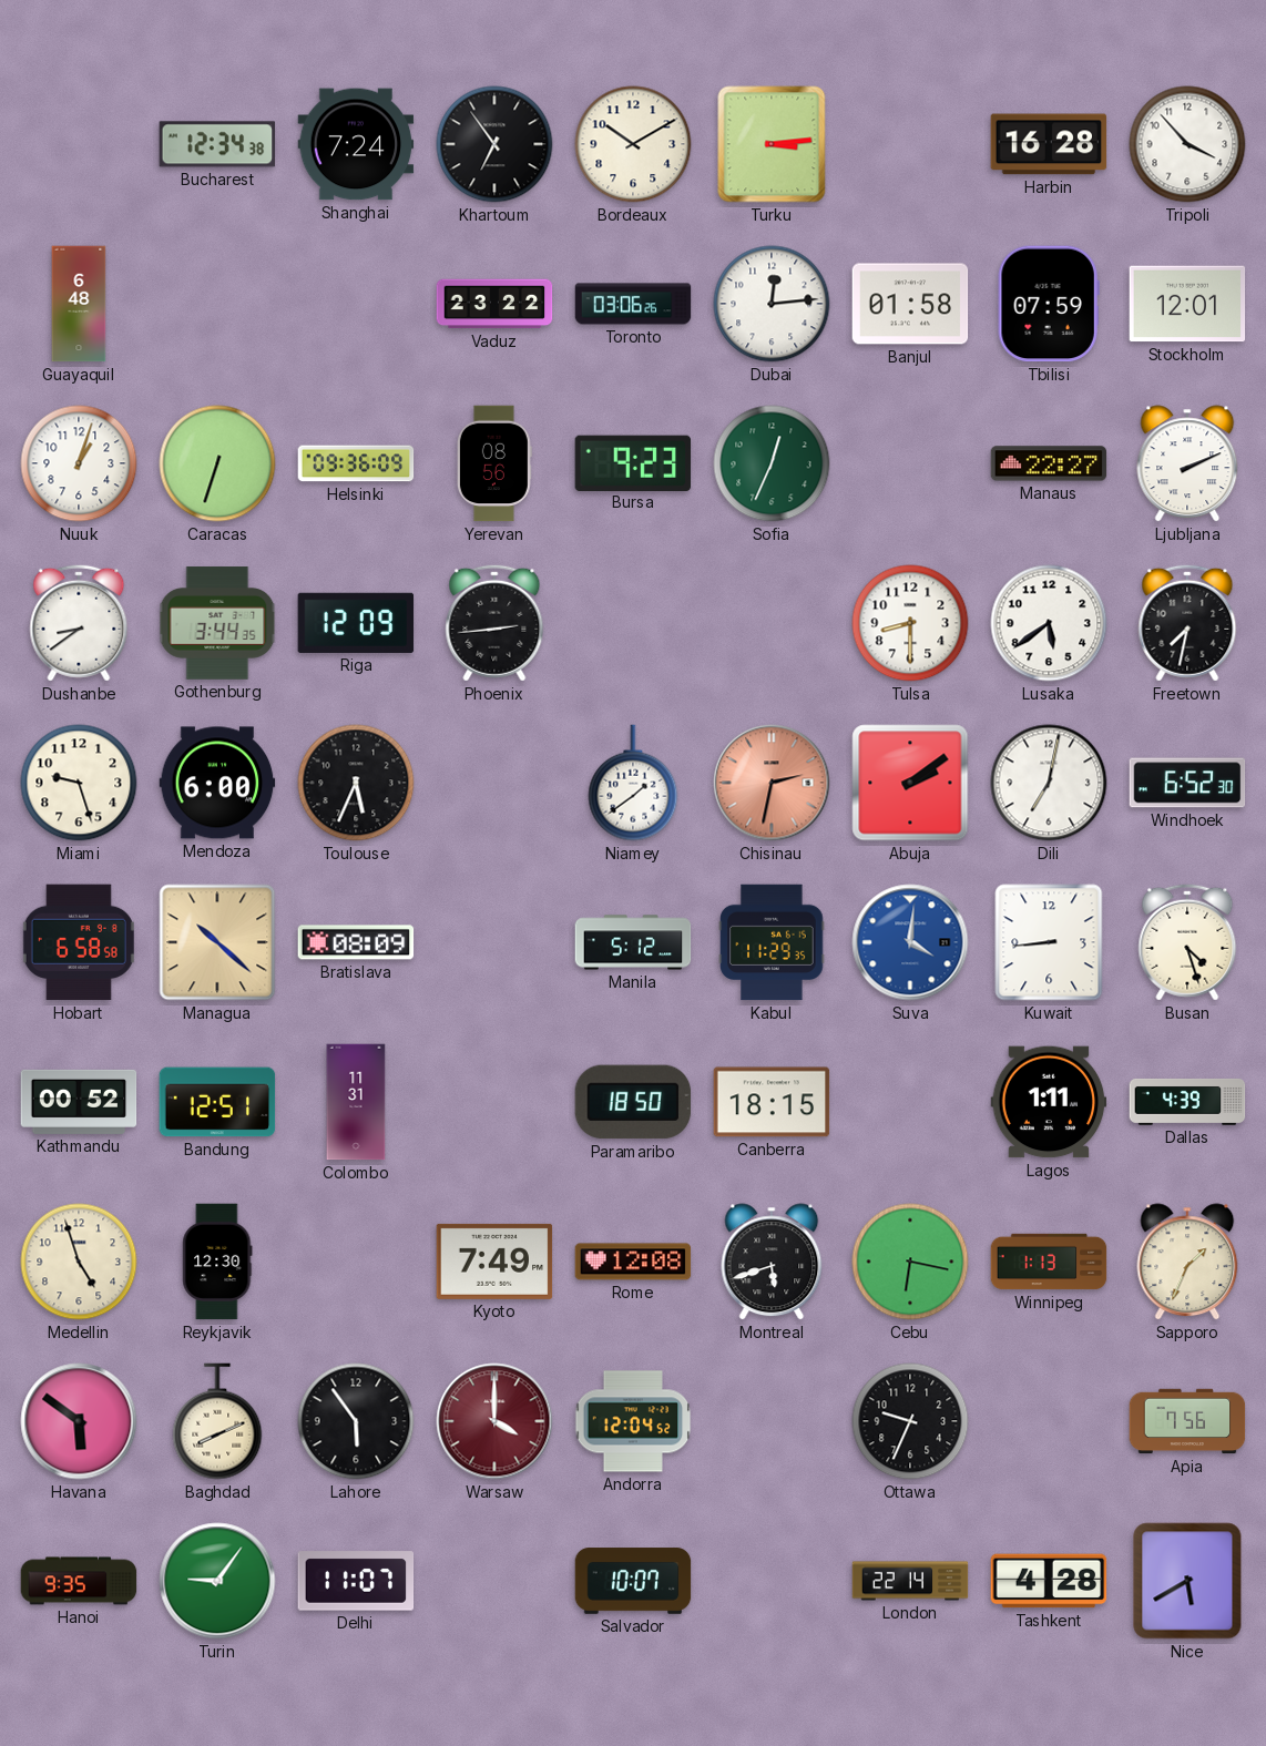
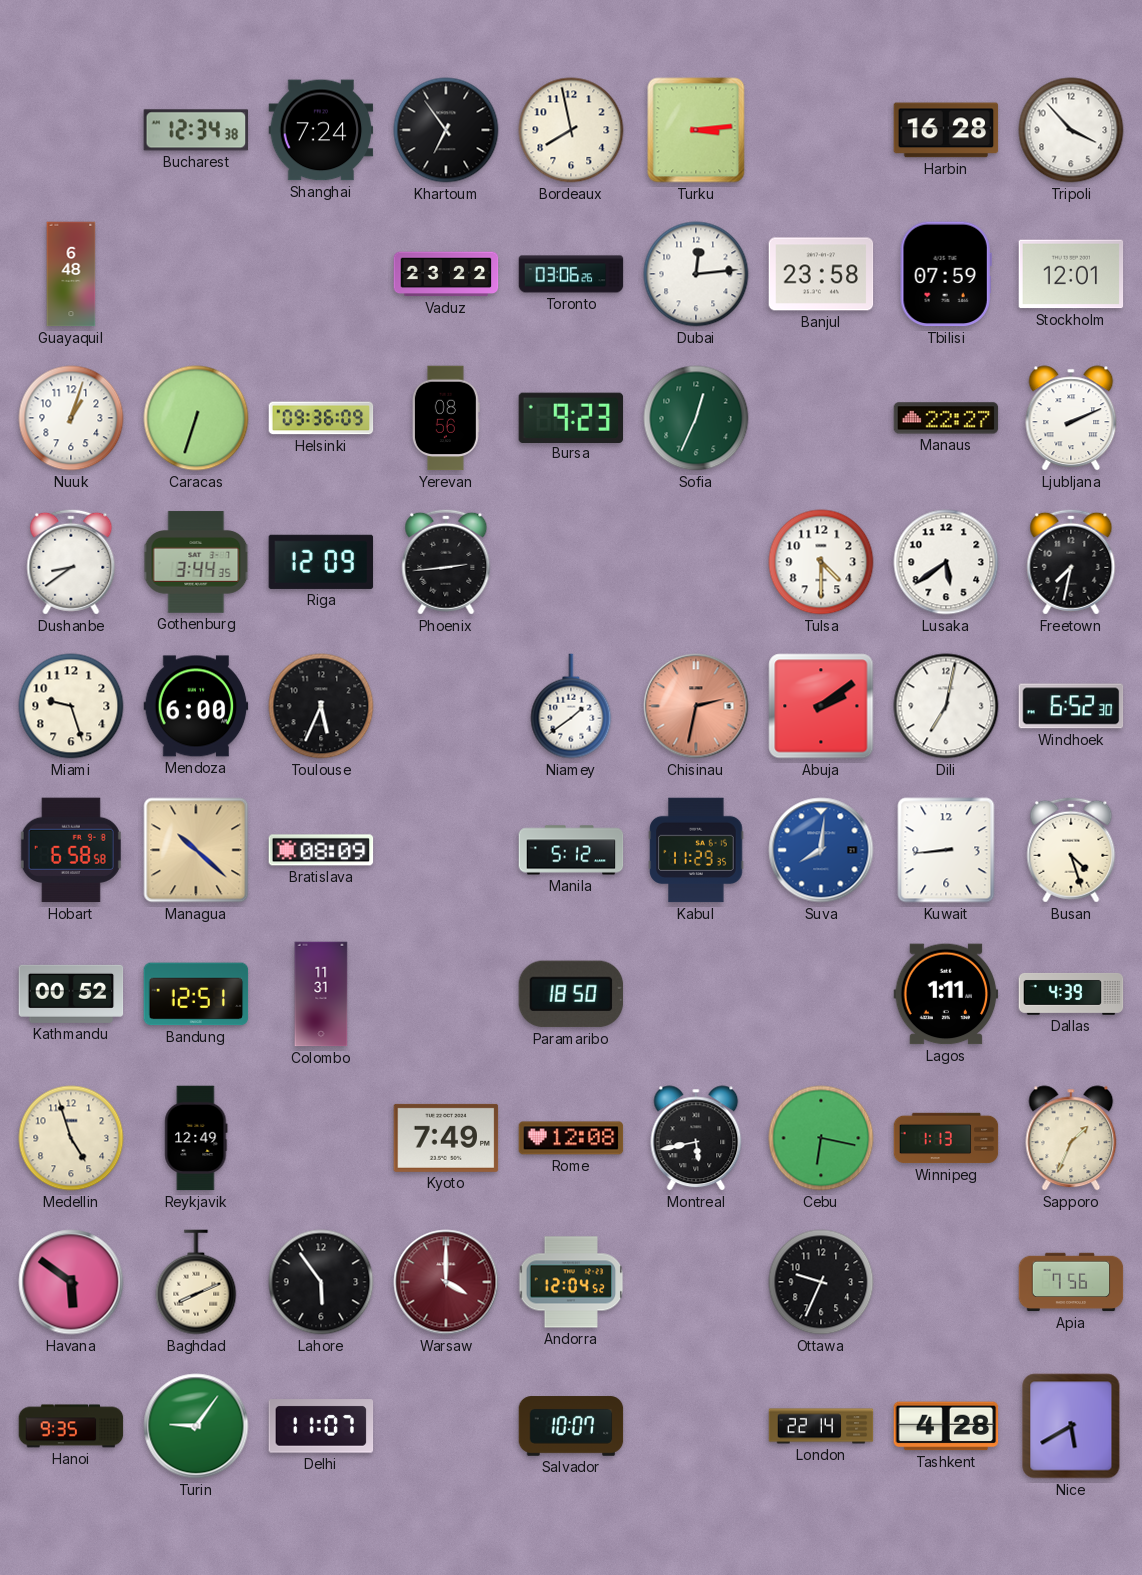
Bordeaux: 10:10 -> 7:58 (571, 130)
Banjul: 01:58 -> 23:58 (821, 274)
Tulsa: 8:30 -> 4:30 (821, 562)
Suva: 4:01 -> 8:01 (821, 850)
Canberra: 18:15 -> none (772, 1102)
Reykjavik: 12:30 -> 12:49 (196, 1138)
Montreal: 5:42 -> 5:43 (696, 1138)
